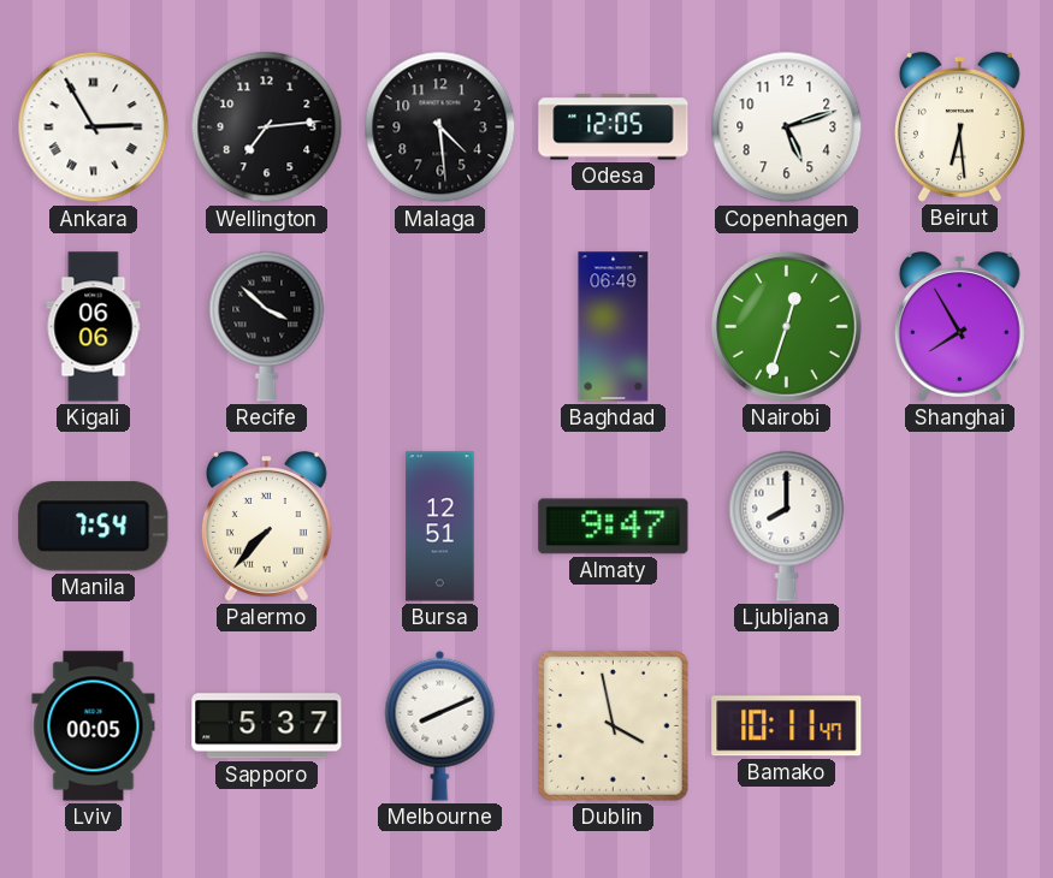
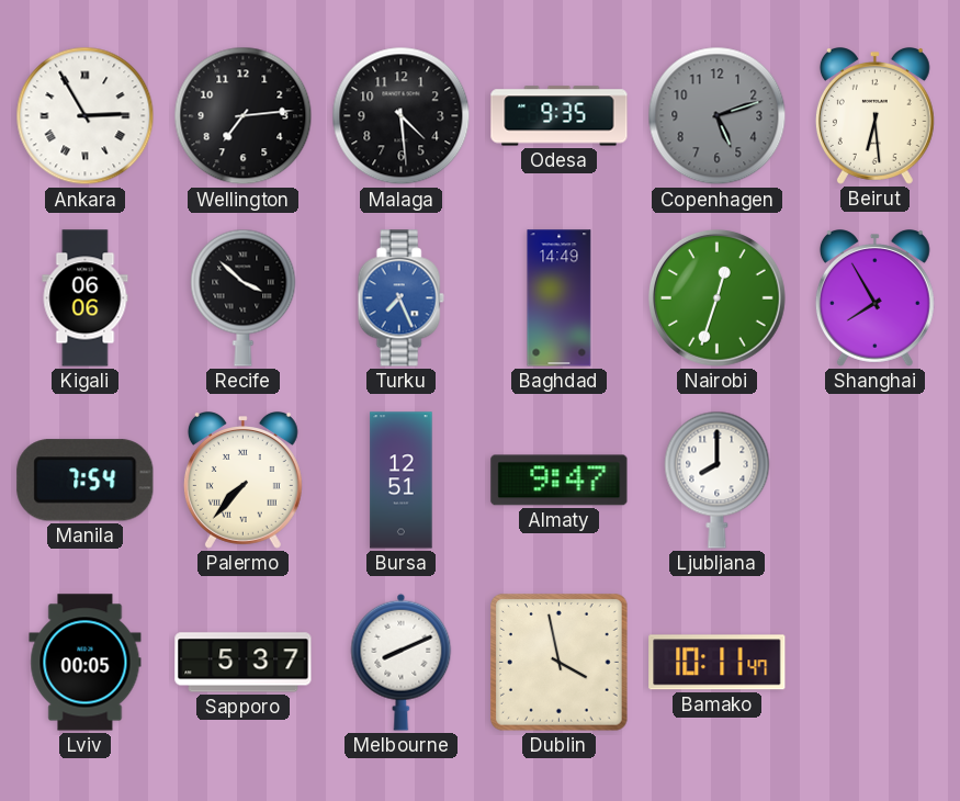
Odesa: 12:05 -> 9:35 (560, 116)
Copenhagen dial: white -> grey (718, 116)
Turku: none -> 7:26 (400, 298)
Baghdad: 06:49 -> 14:49 (560, 298)
